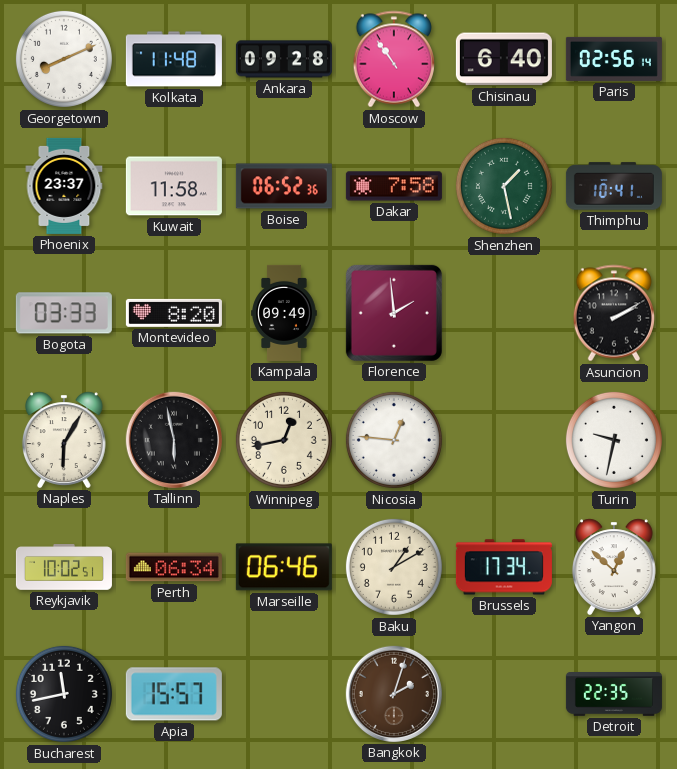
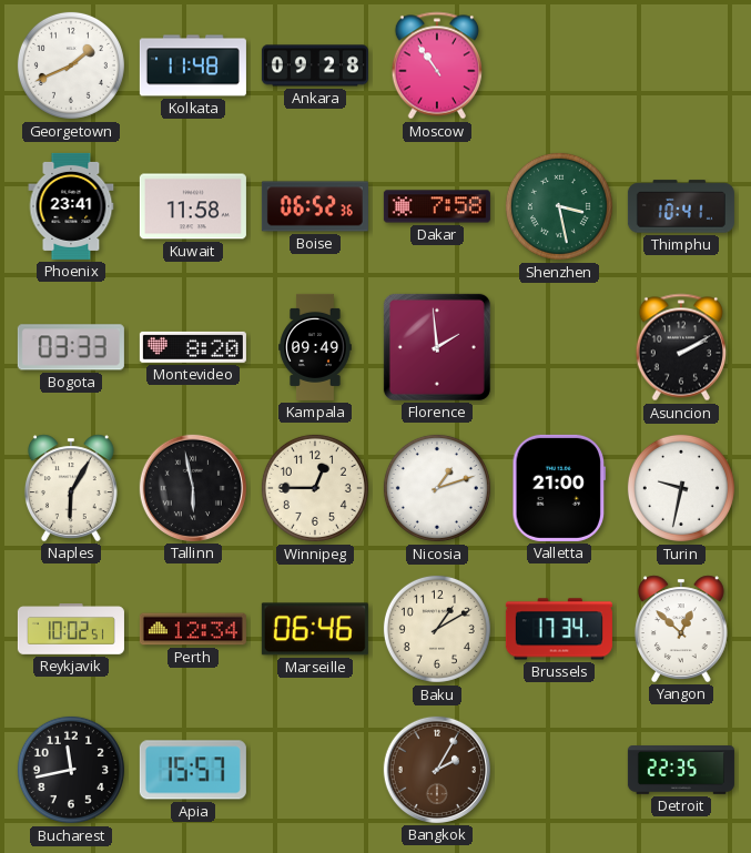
Georgetown: 8:11 -> 1:41 (71, 65)
Chisinau: 6:40 -> none (504, 59)
Paris: 02:56 -> none (614, 59)
Phoenix: 23:37 -> 23:41 (71, 206)
Shenzhen: 1:28 -> 3:28 (559, 206)
Winnipeg: 12:43 -> 12:45 (315, 488)
Nicosia: 12:46 -> 1:12 (437, 488)
Valletta: none -> 21:00 (559, 488)
Perth: 06:34 -> 12:34 (193, 629)
Bangkok: 2:03 -> 2:05 (437, 770)
